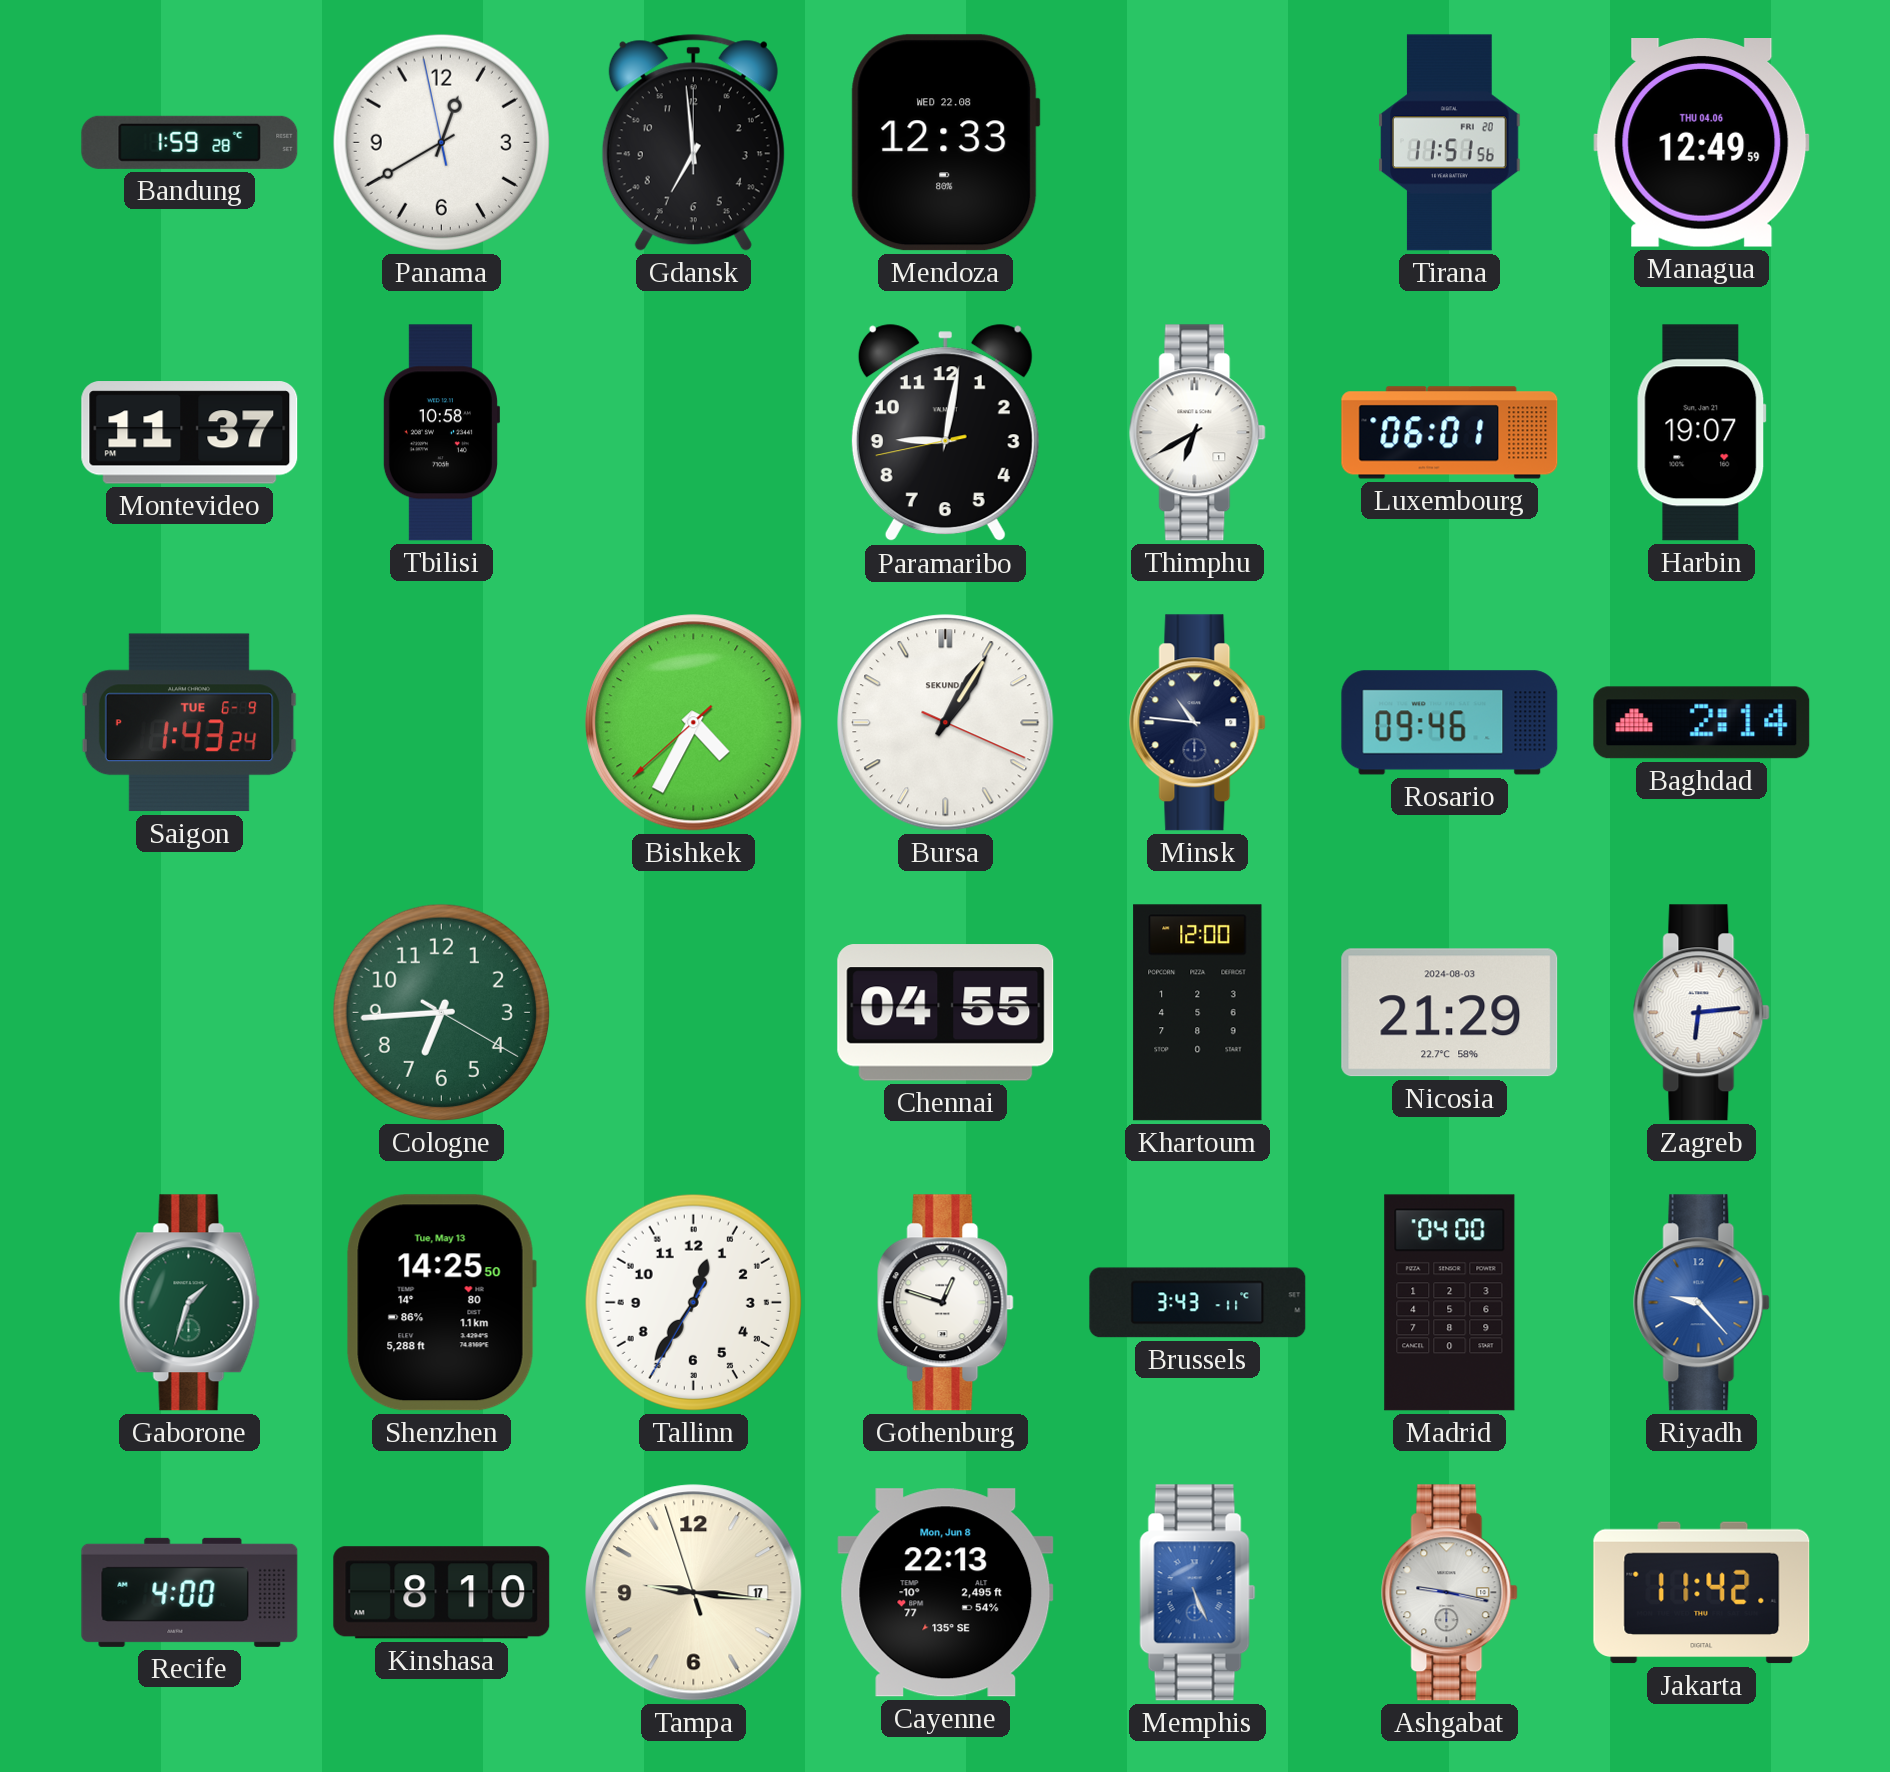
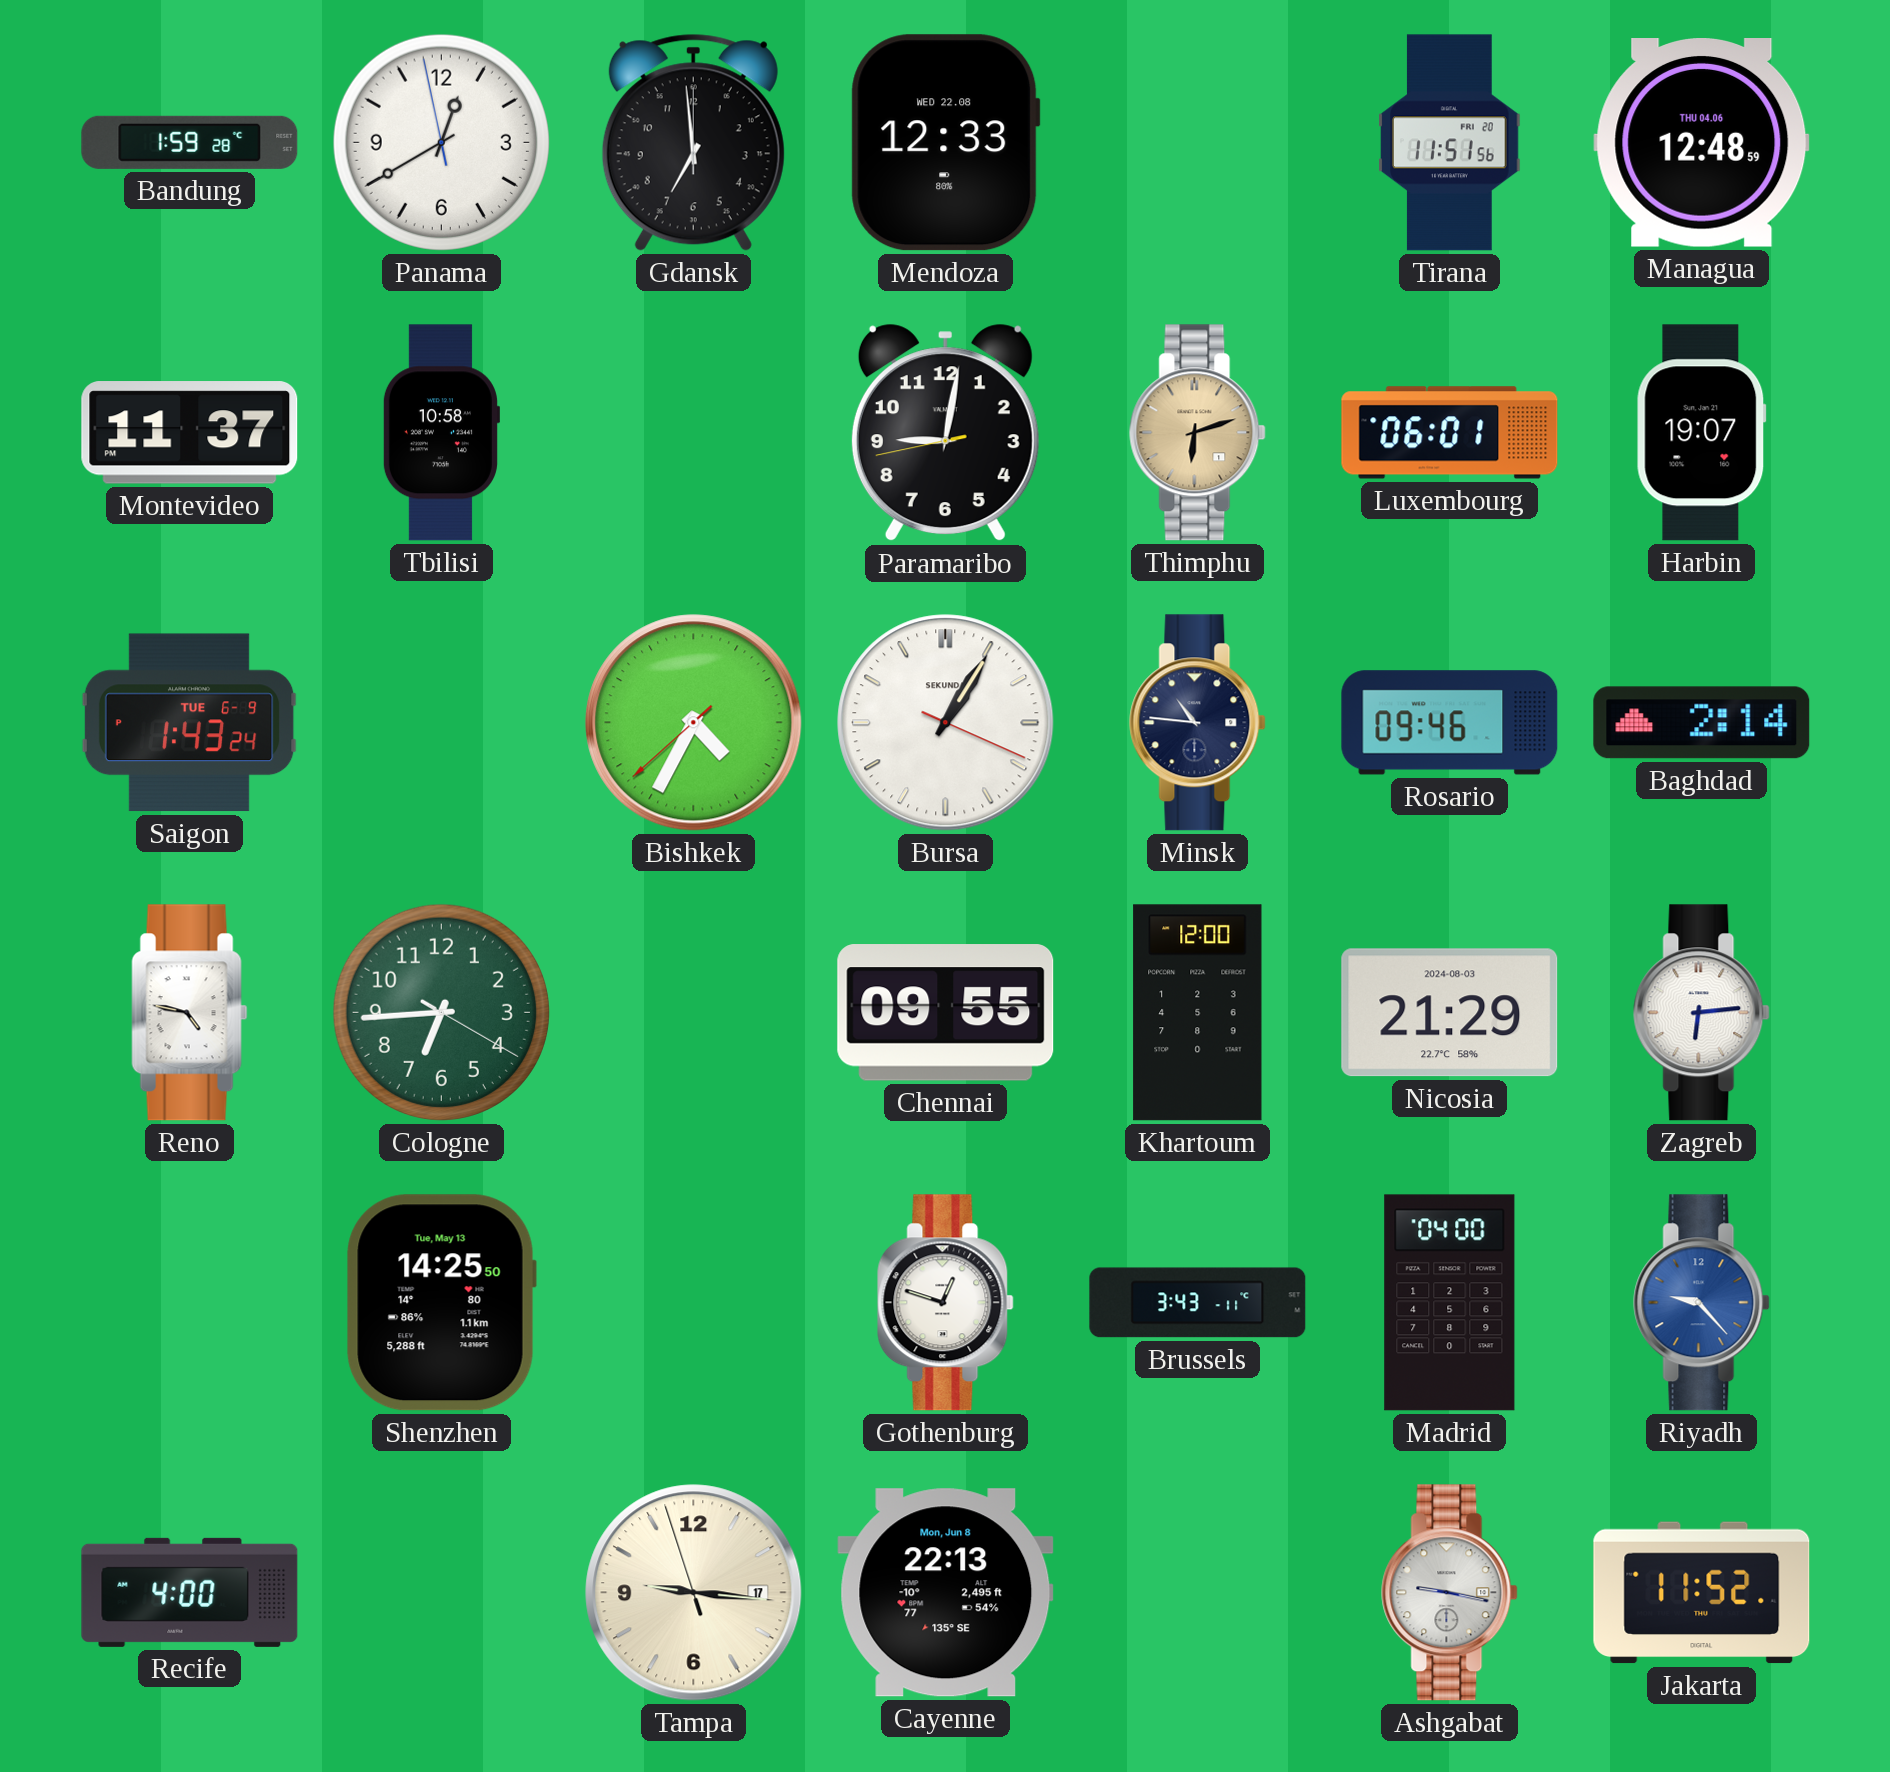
Managua: 12:49 -> 12:48 (1702, 143)
Thimphu: 6:40 -> 6:12 (1198, 433)
Thimphu dial: white -> champagne (1198, 433)
Reno: none -> 4:47 (190, 1013)
Chennai: 04:55 -> 09:55 (946, 1013)
Gaborone: 1:33 -> none (189, 1303)
Tallinn: 12:35 -> none (693, 1302)
Kinshasa: 8:10 -> none (442, 1593)
Memphis: 5:26 -> none (1198, 1593)
Jakarta: 11:42 -> 11:52 (1702, 1593)
